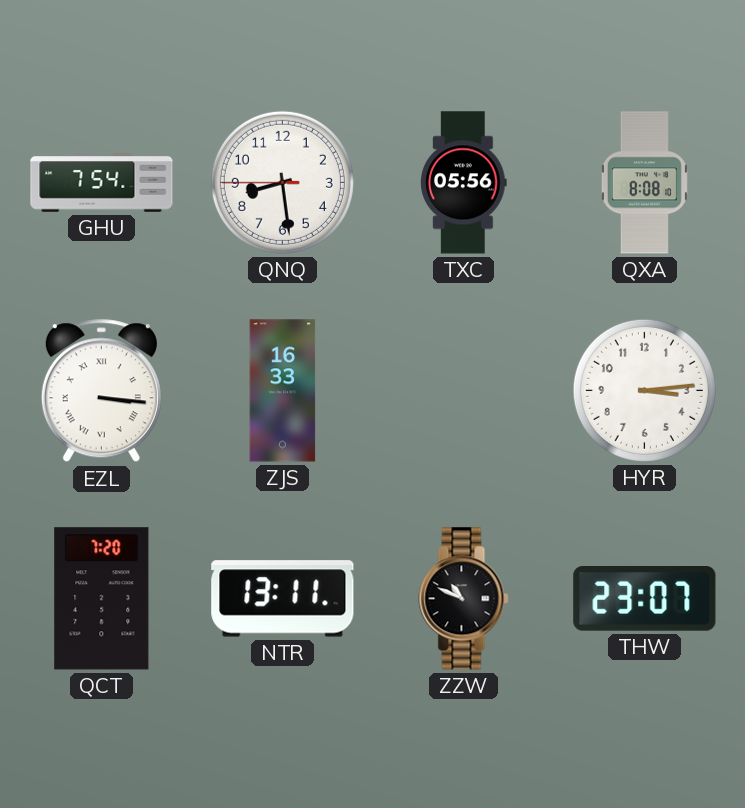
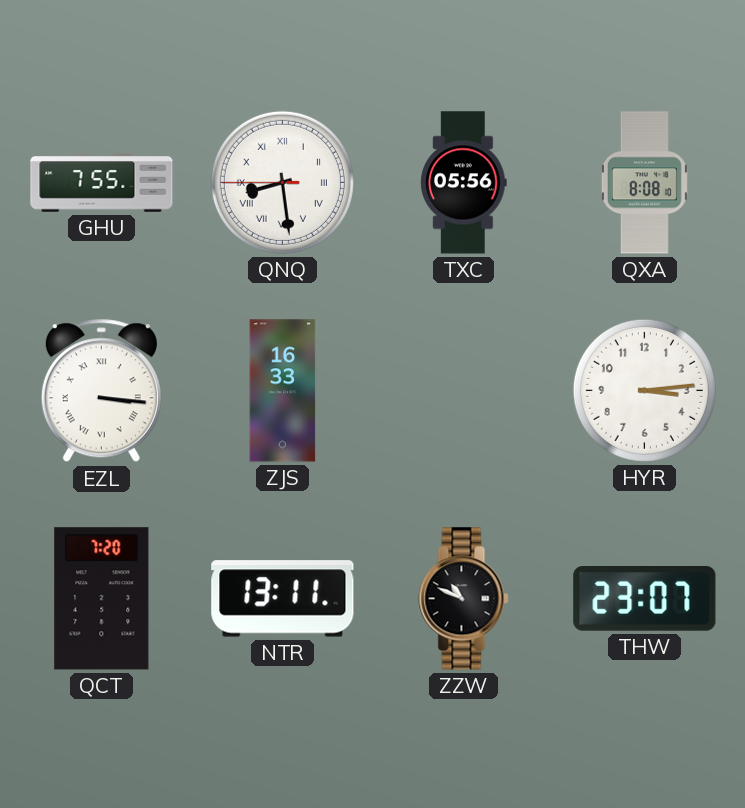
GHU: 7:54 -> 7:55 (102, 183)
QNQ numerals: Arabic -> Roman (282, 182)
